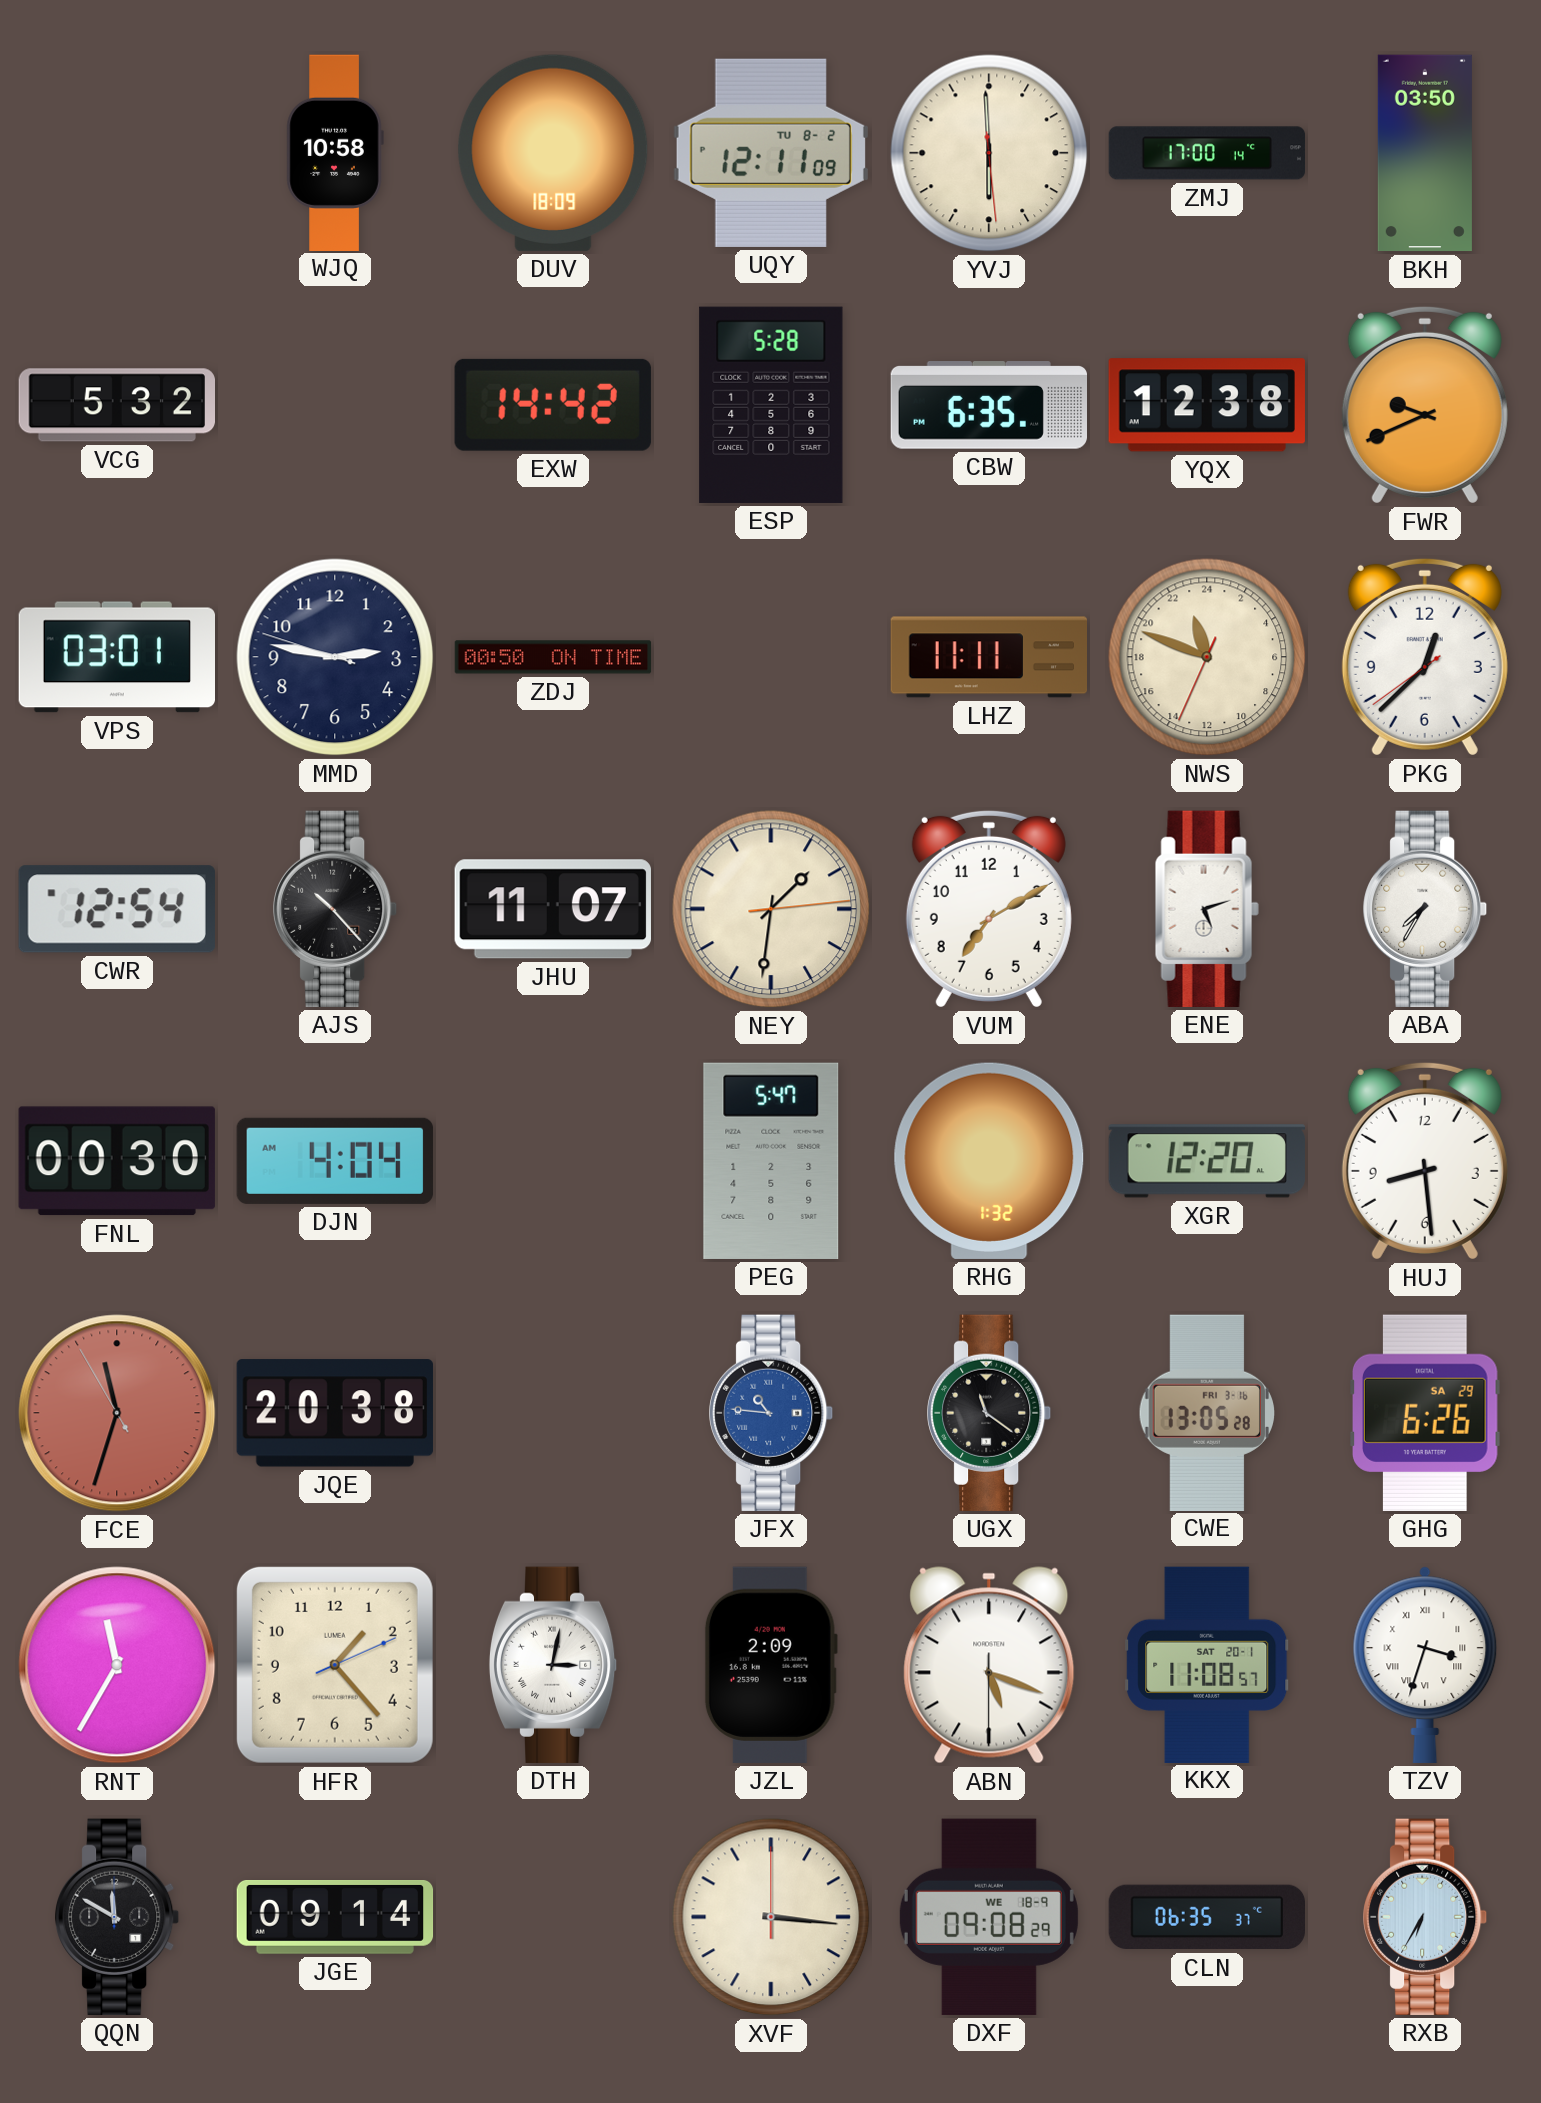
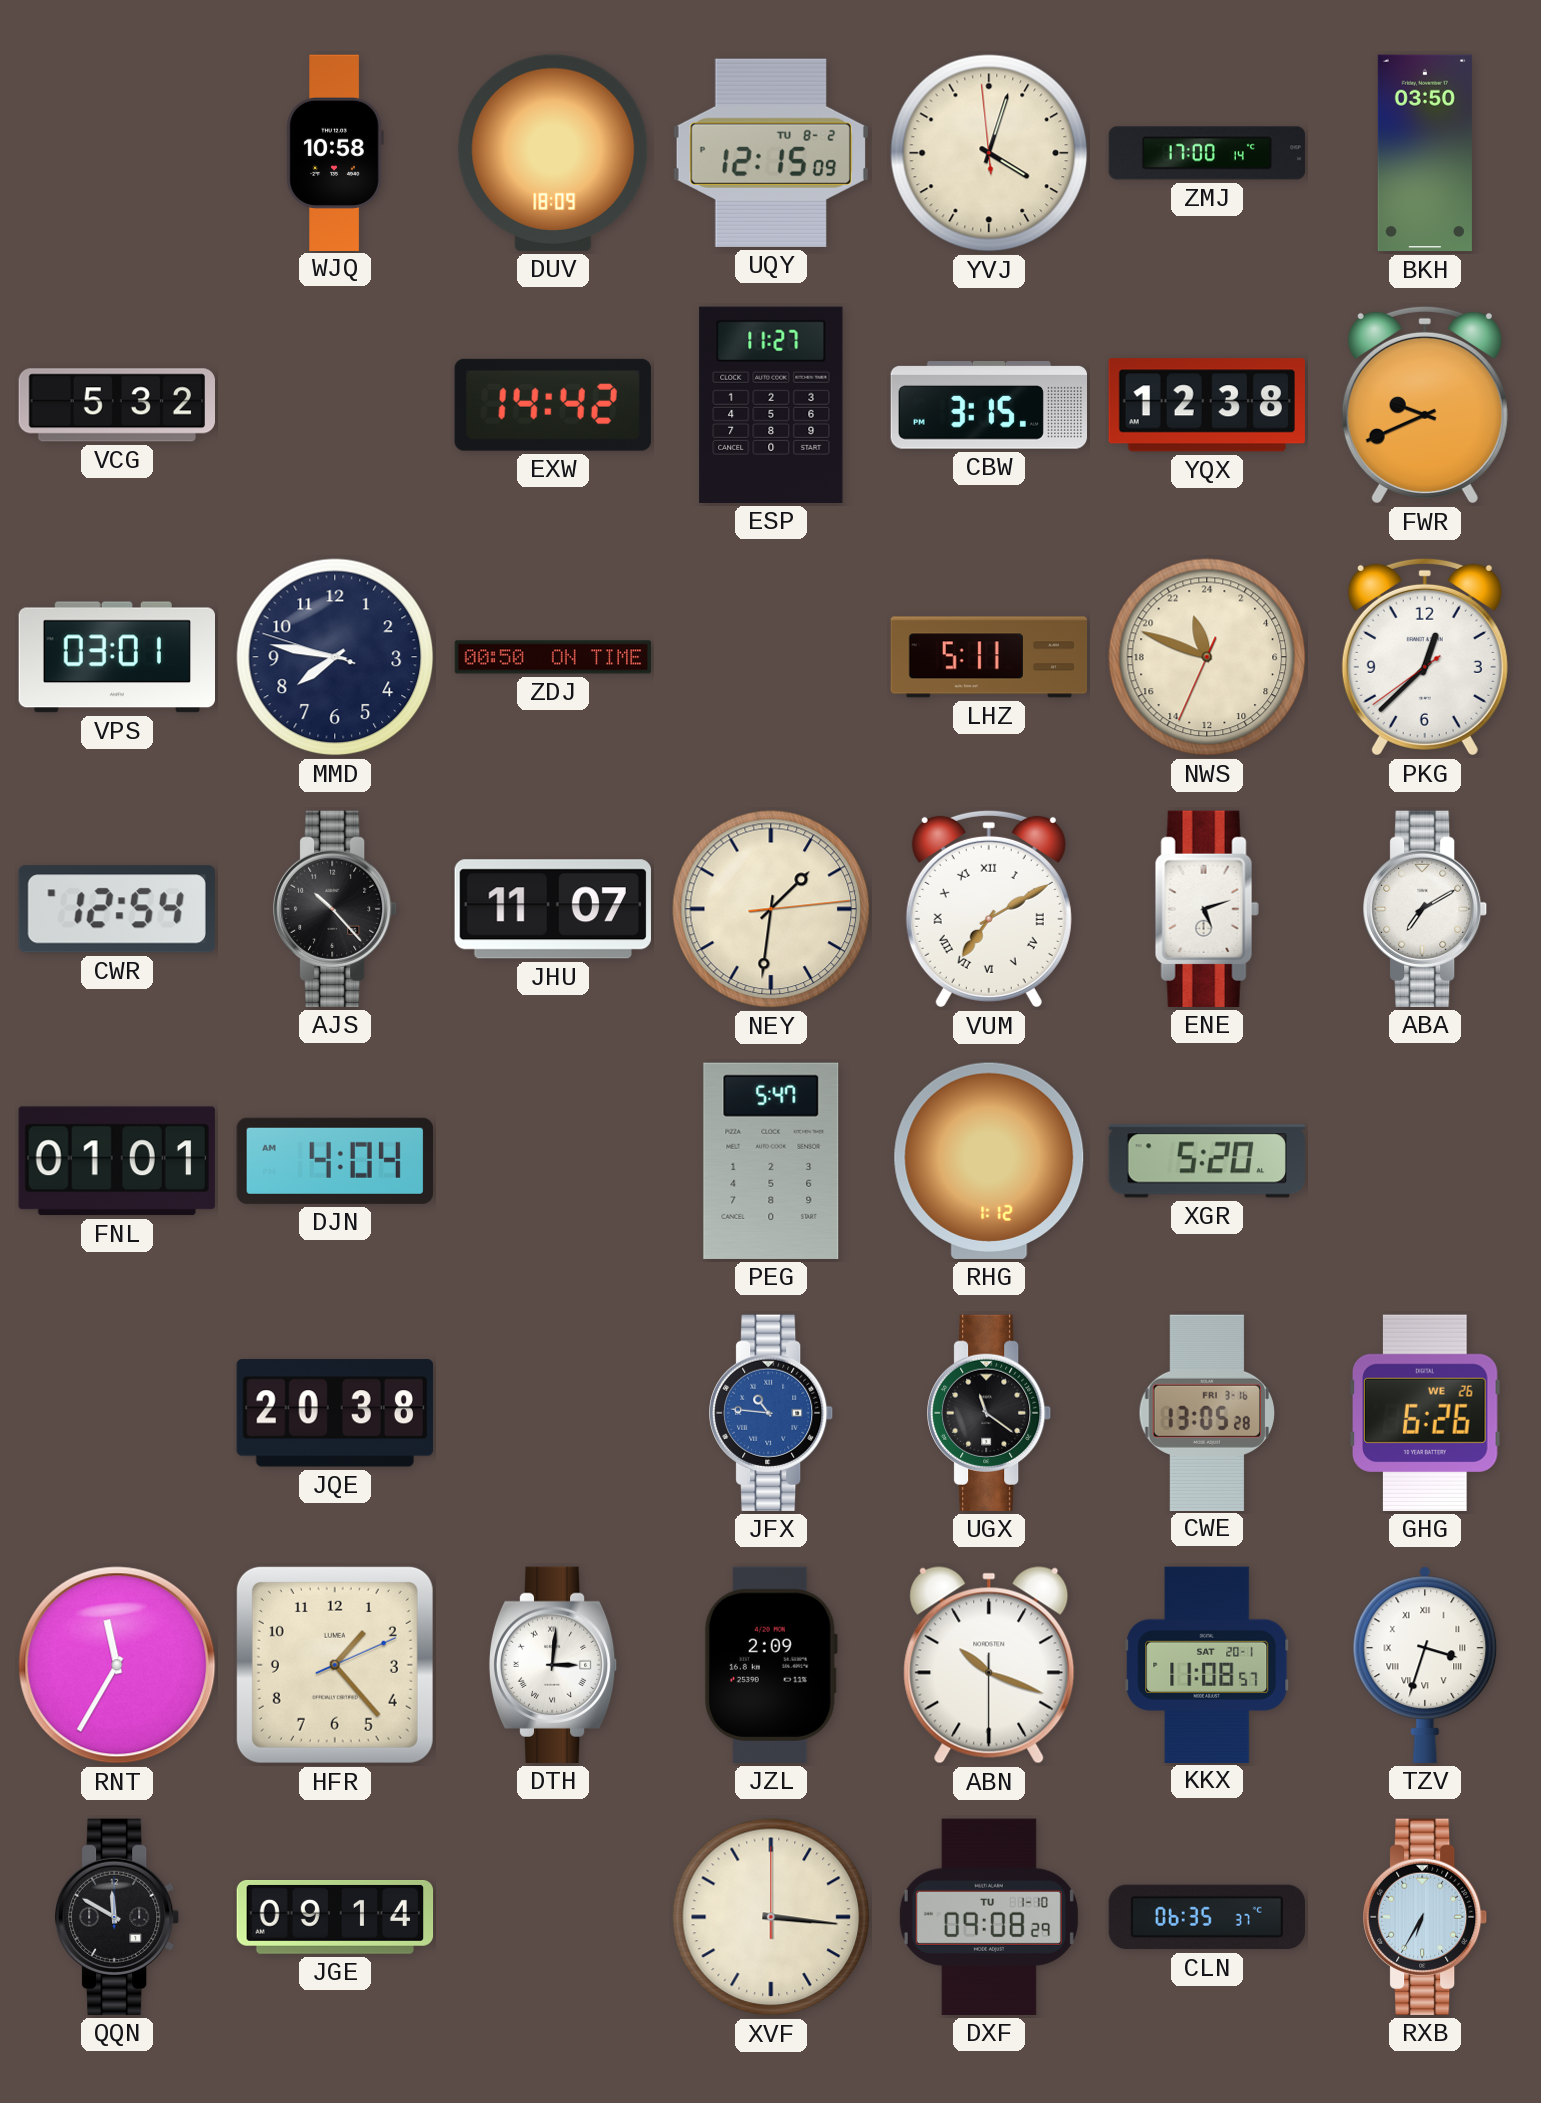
UQY: 12:11 -> 12:15 (771, 153)
YVJ: 5:59 -> 4:02 (989, 153)
ESP: 5:28 -> 11:27 (771, 405)
CBW: 6:35 -> 3:15 (988, 405)
MMD: 2:46 -> 7:46 (335, 657)
LHZ: 11:11 -> 5:11 (988, 657)
VUM numerals: Arabic -> Roman (989, 909)
ABA: 7:35 -> 7:10 (1426, 909)
FNL: 00:30 -> 01:01 (117, 1161)
RHG: 1:32 -> 1:12 (989, 1161)
XGR: 12:20 -> 5:20 (1207, 1161)
HUJ: 8:29 -> none (1425, 1161)
FCE: 11:32 -> none (117, 1413)
GHG date: SA 29 -> WE 26 (1426, 1413)
DTH: 3:02 -> 3:01 (553, 1665)
ABN: 5:18 -> 10:18 (989, 1665)
DXF date: WE 18-9 -> TU 1-10 (989, 1917)
